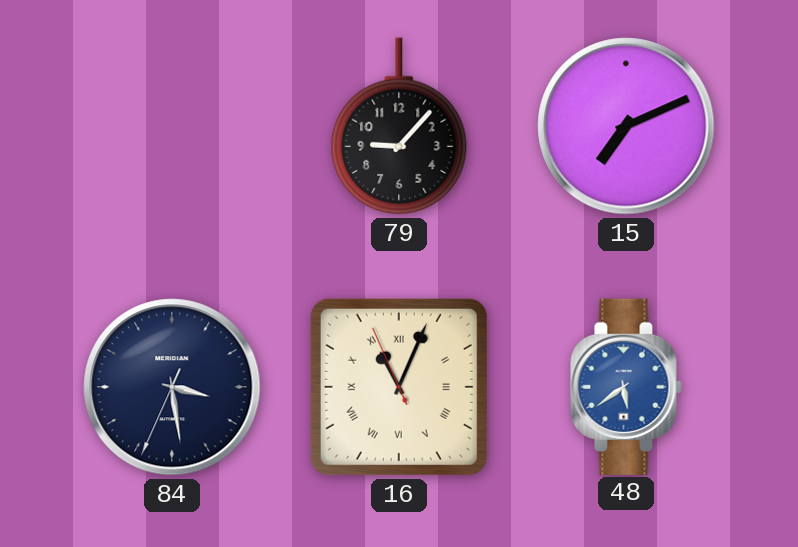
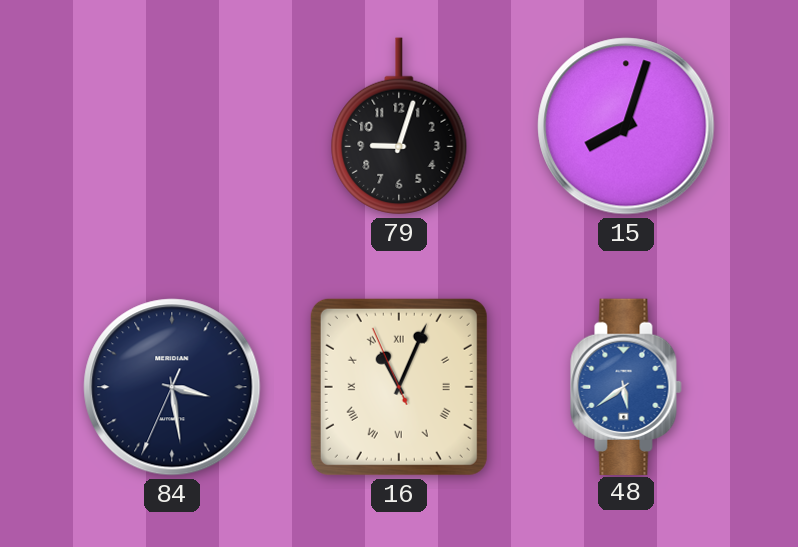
79: 9:07 -> 9:03 (399, 126)
15: 7:11 -> 8:03 (626, 126)
